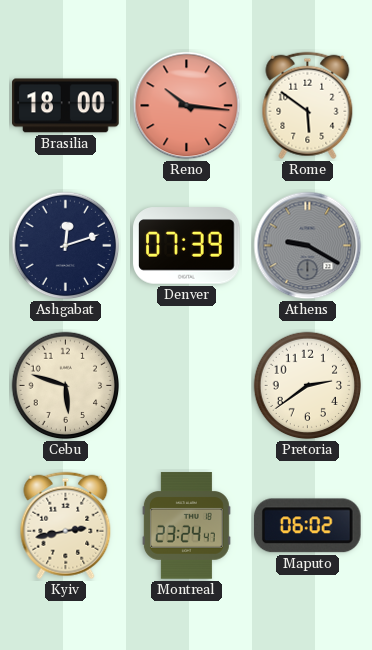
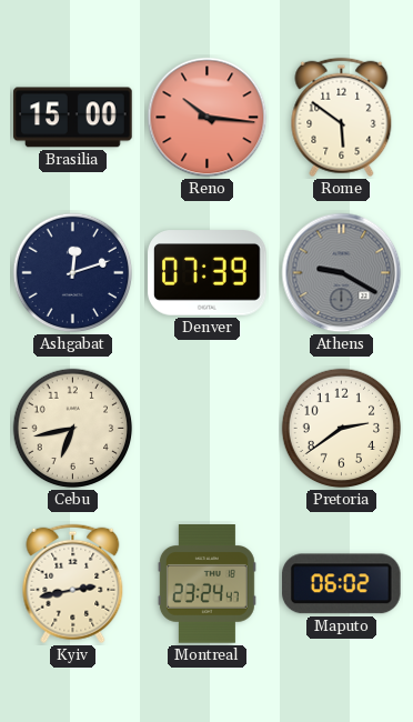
Brasilia: 18:00 -> 15:00 (73, 118)
Cebu: 5:48 -> 6:43 (73, 429)
